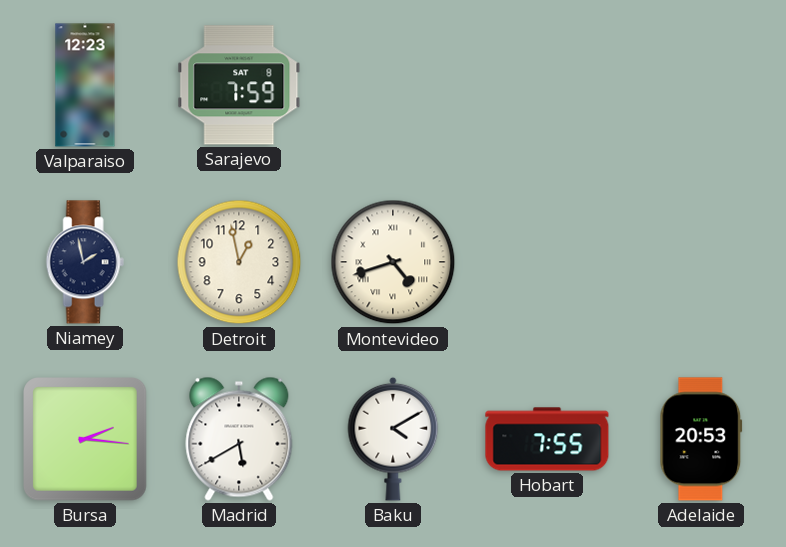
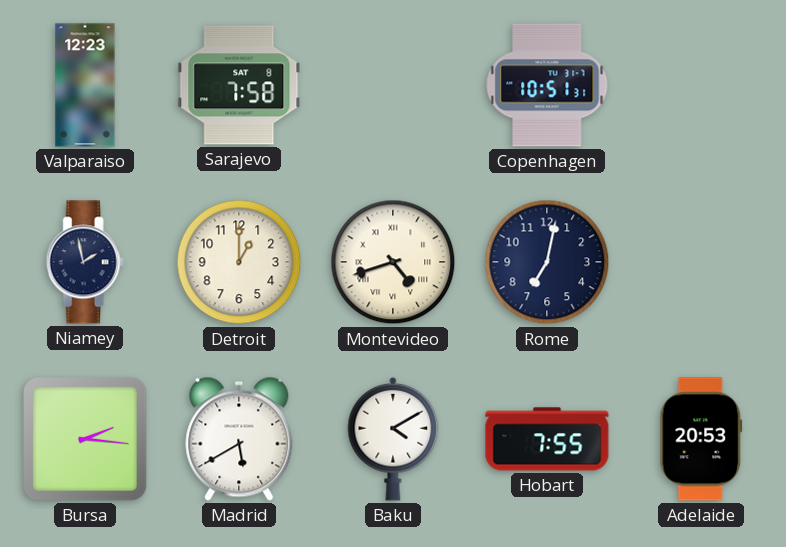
Sarajevo: 7:59 -> 7:58 (239, 85)
Copenhagen: none -> 10:51 (547, 85)
Detroit: 12:58 -> 1:00 (239, 262)
Rome: none -> 7:02 (547, 262)
